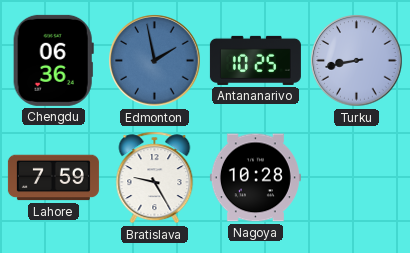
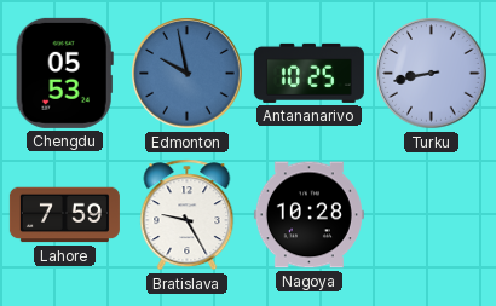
Chengdu: 06:36 -> 05:53 (64, 73)
Edmonton: 1:58 -> 9:58 (188, 74)
